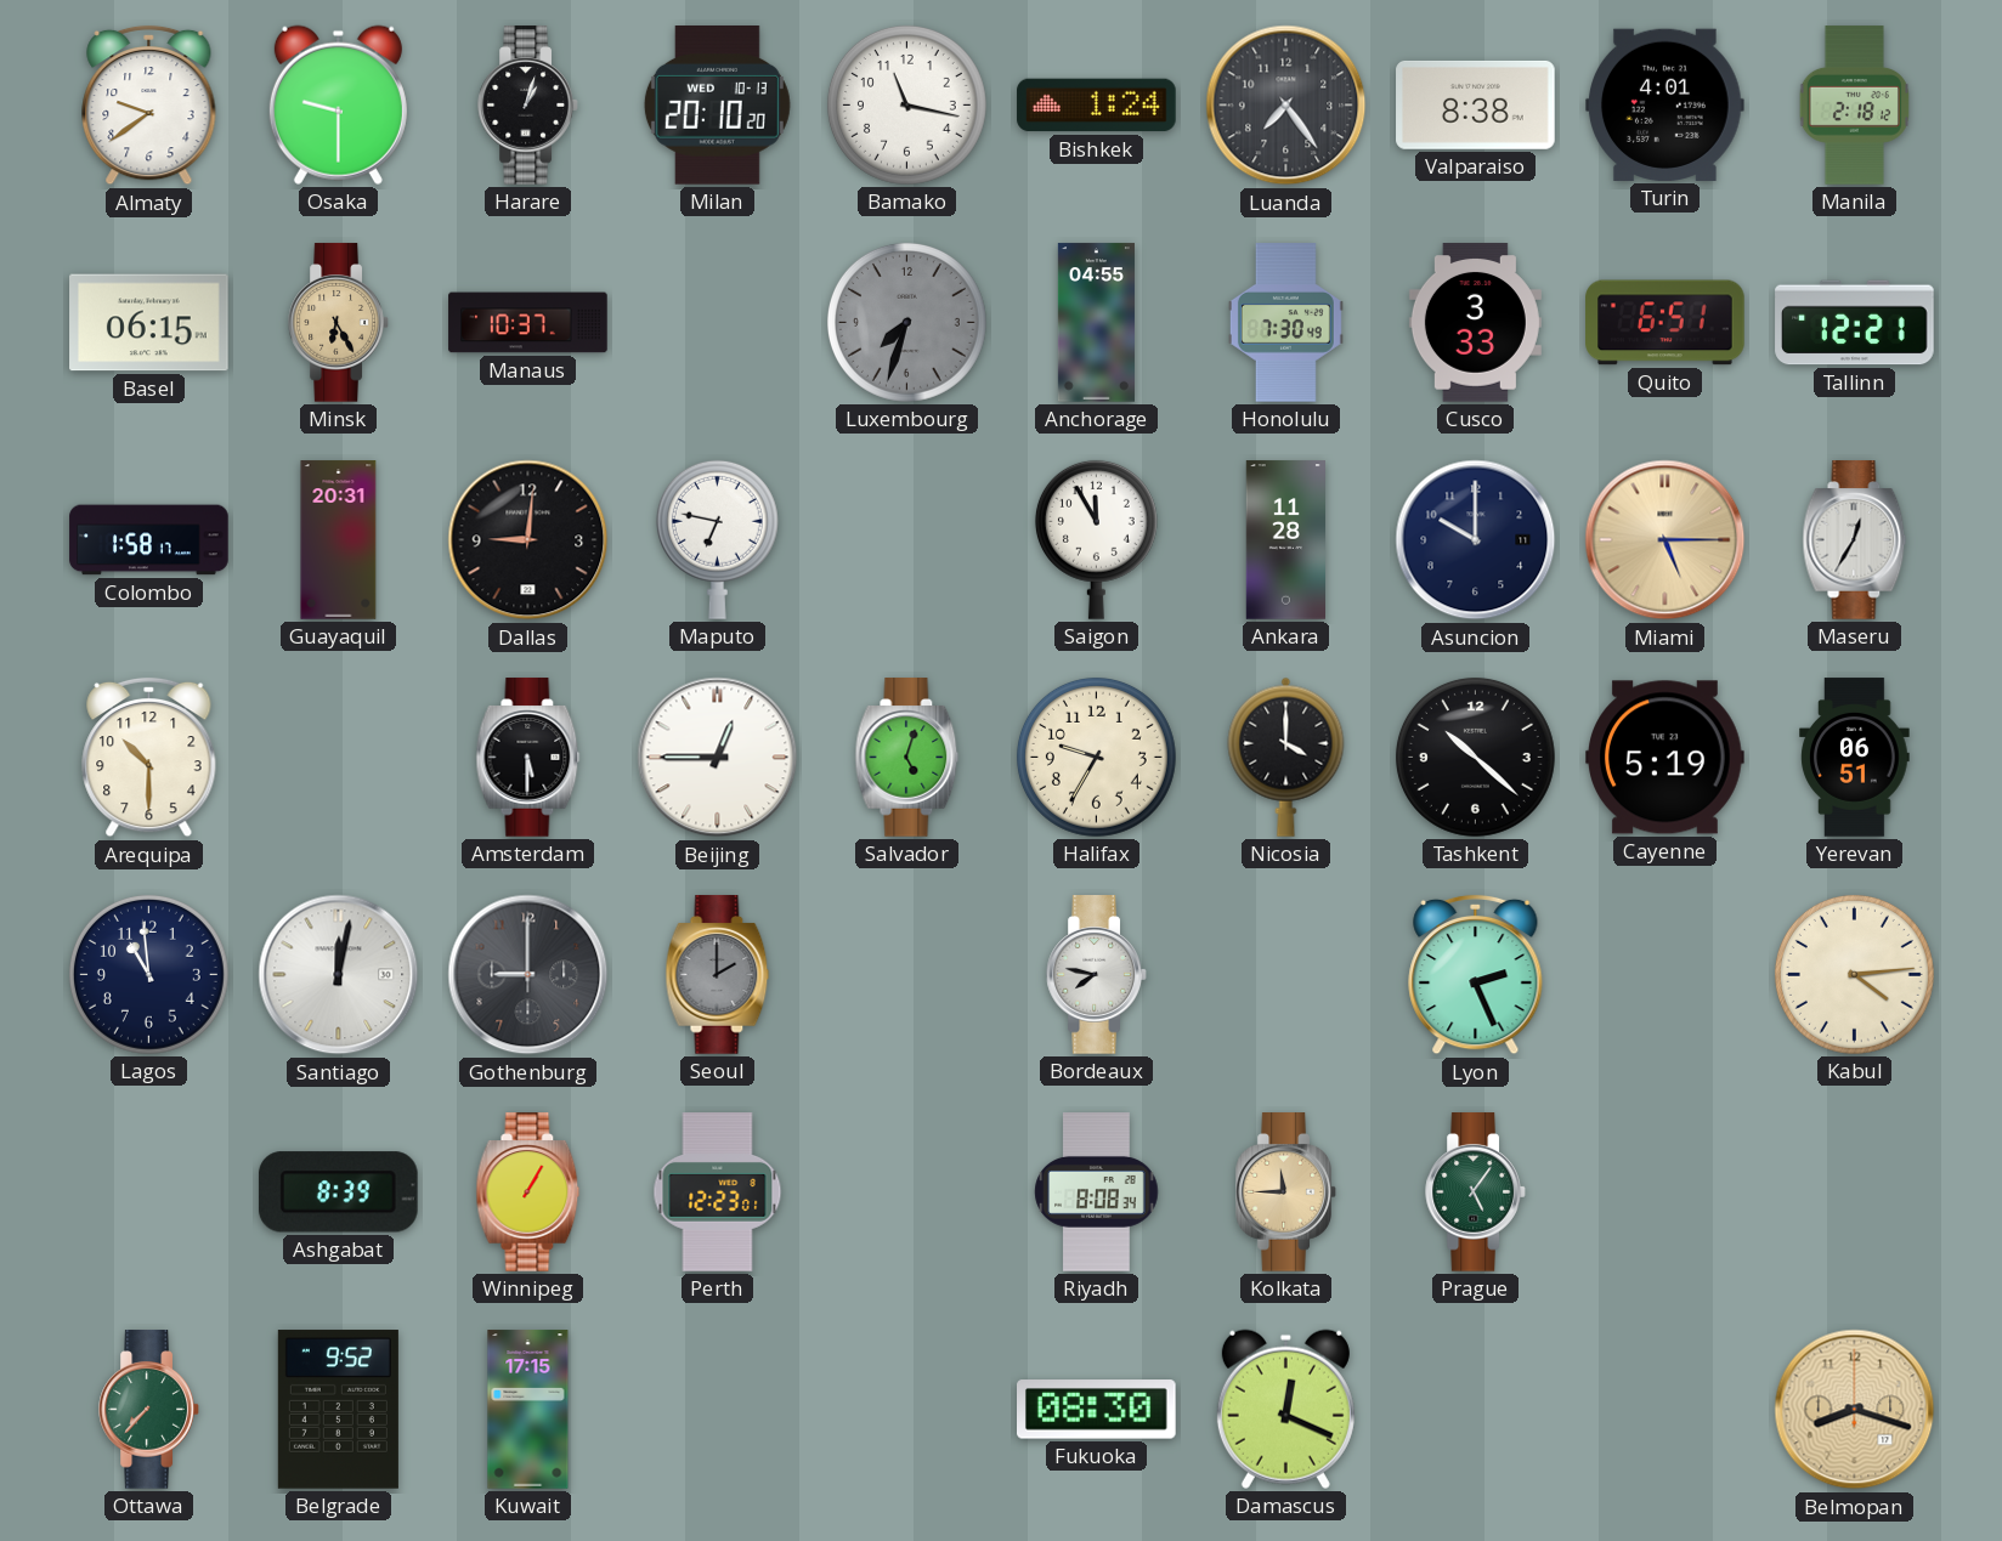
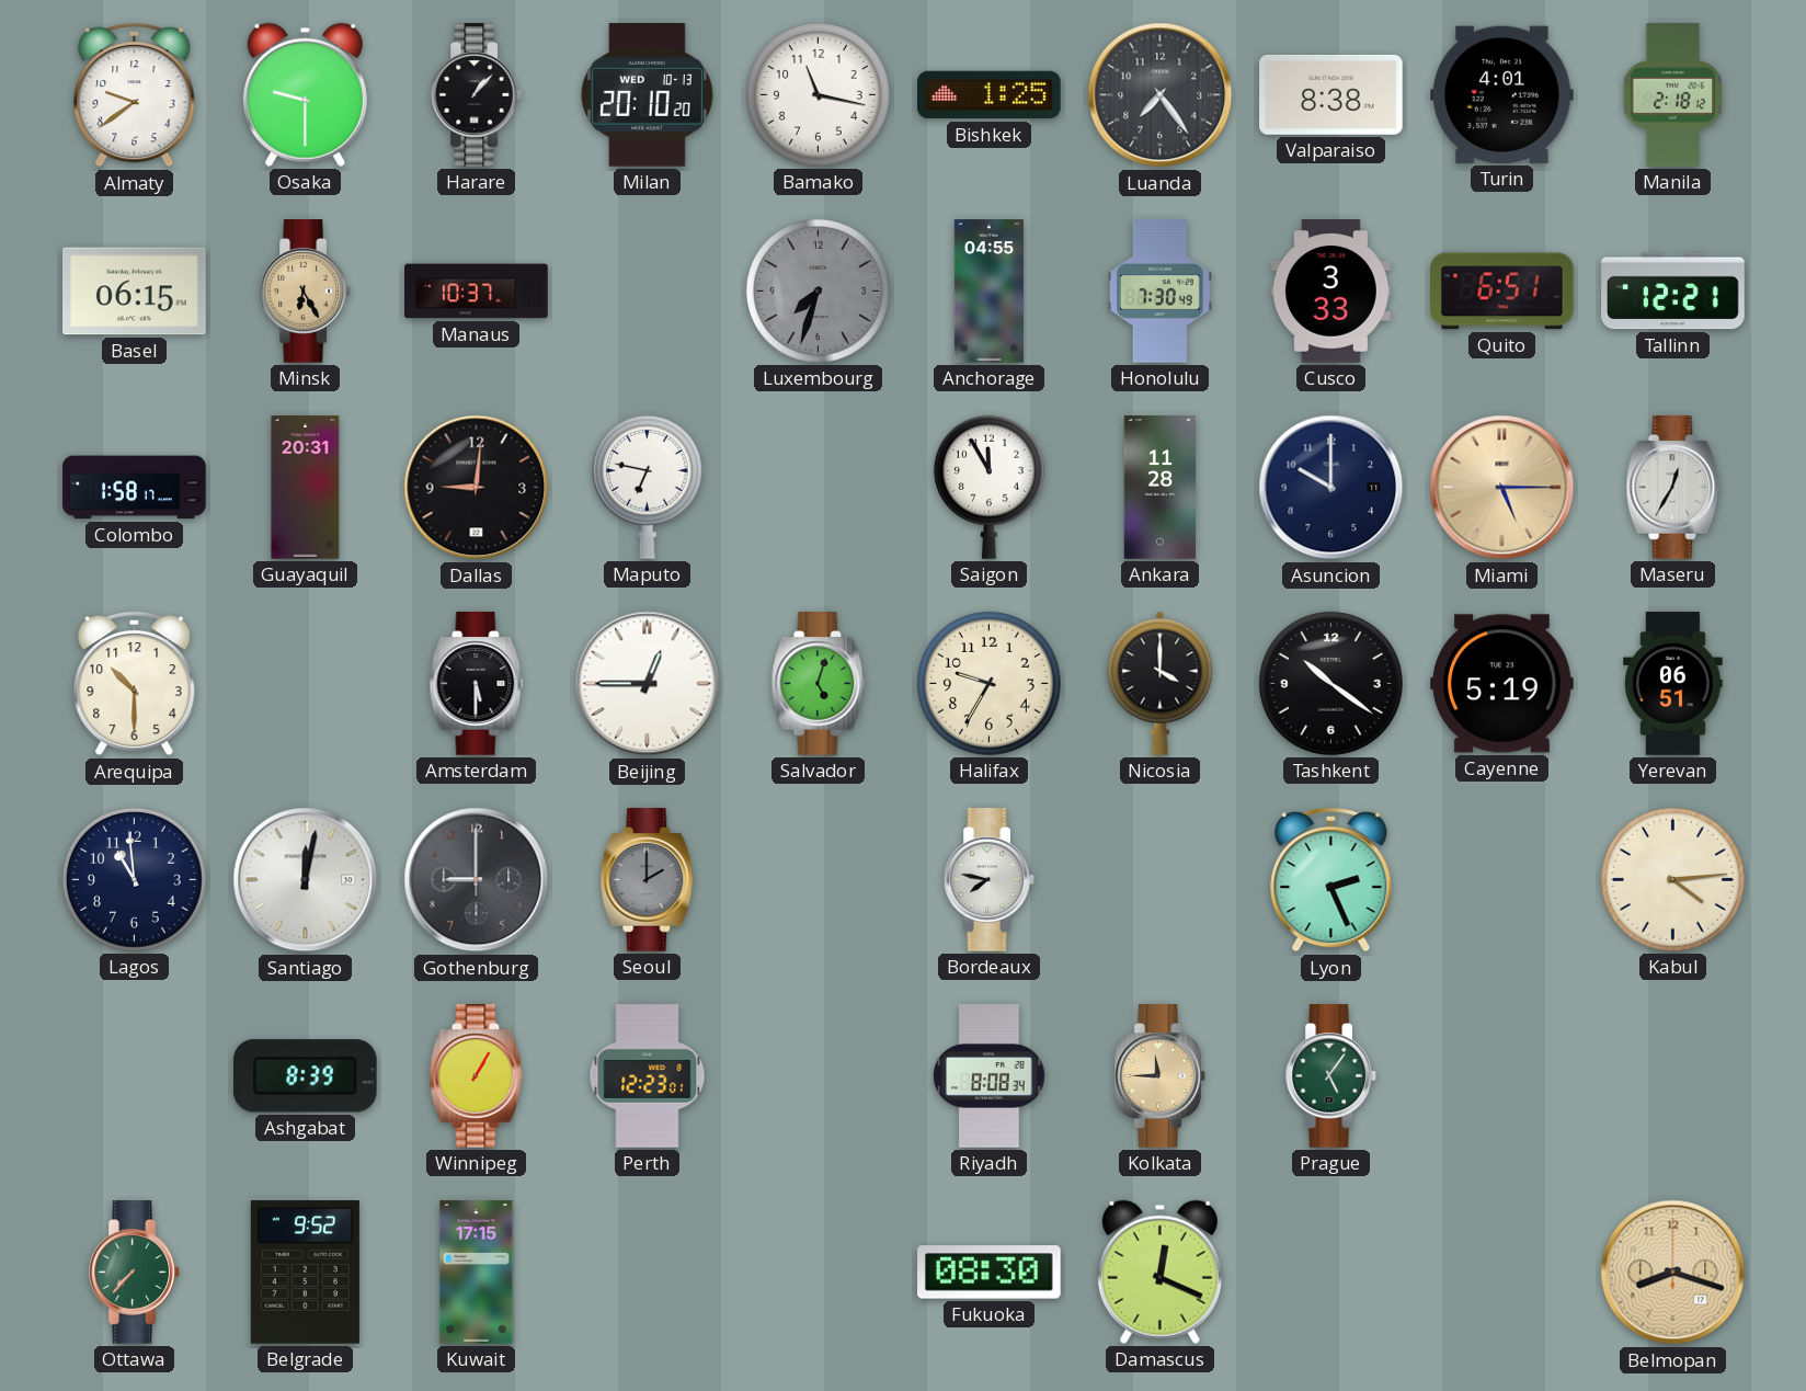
Harare: 1:03 -> 1:07 (477, 95)
Bishkek: 1:24 -> 1:25 (990, 95)
Tashkent: 10:22 -> 10:21 (1330, 683)
